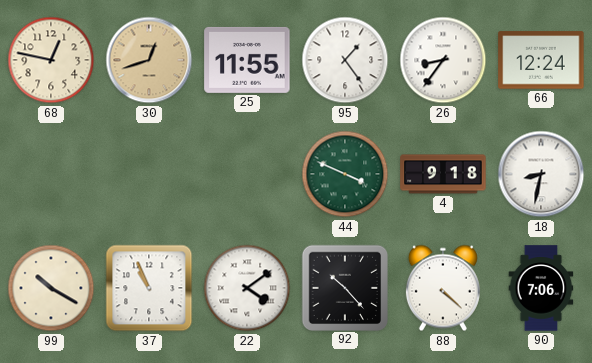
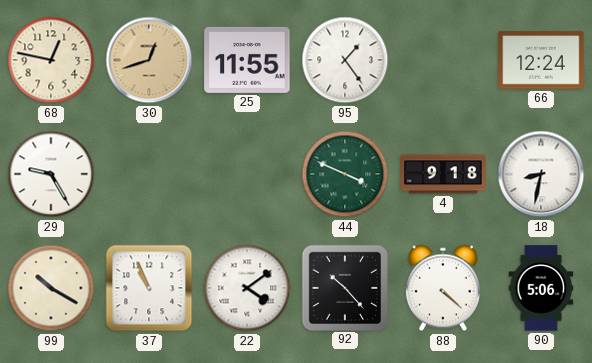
26: 8:36 -> none (443, 60)
29: none -> 9:25 (51, 174)
90: 7:06 -> 5:06 (541, 288)
